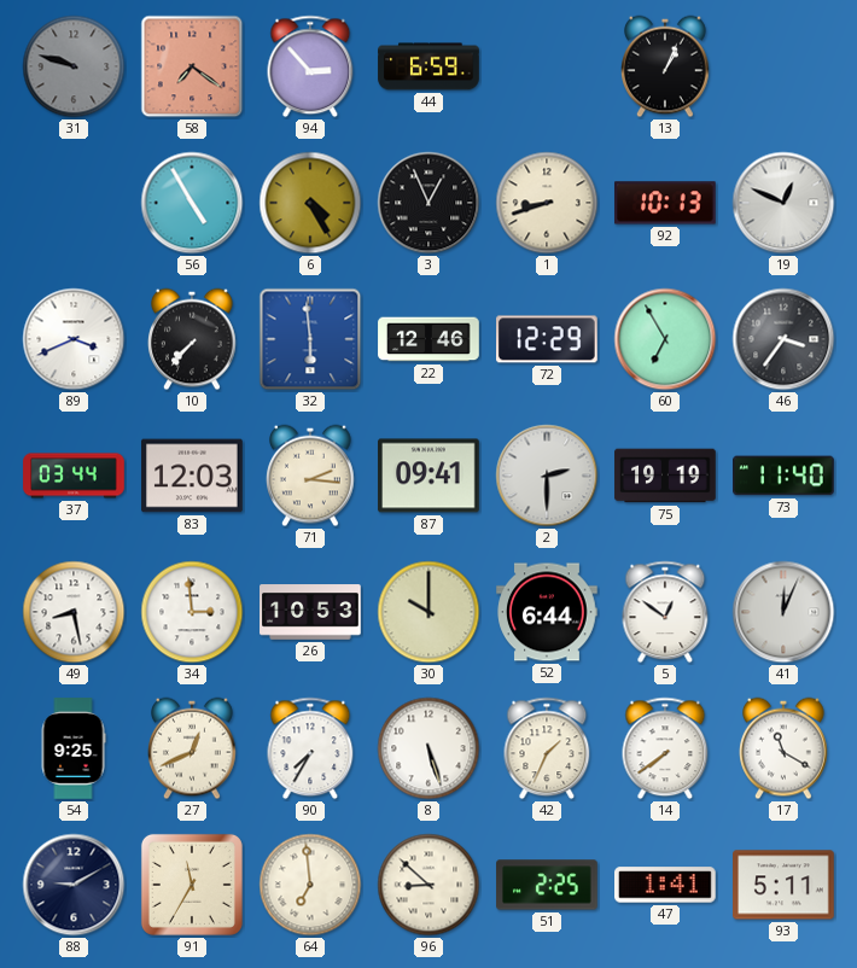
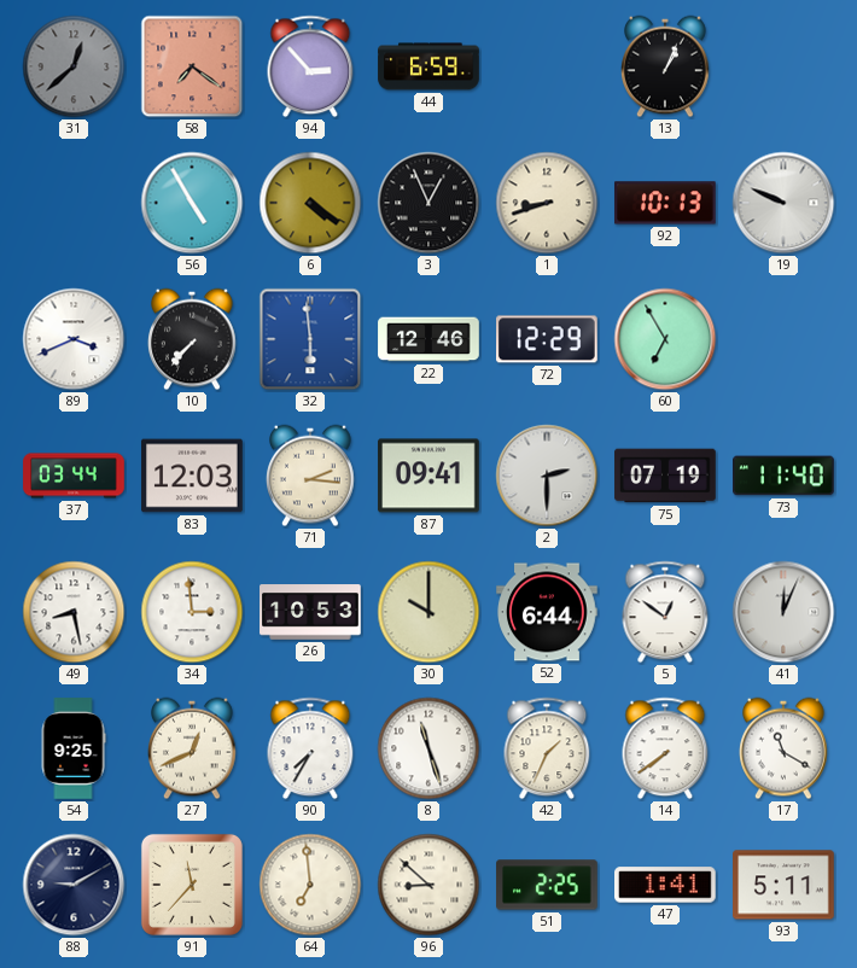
31: 9:48 -> 12:38 (74, 66)
6: 4:25 -> 4:21 (310, 203)
19: 12:49 -> 9:49 (783, 203)
46: 3:36 -> none (783, 339)
75: 19:19 -> 07:19 (665, 476)
8: 5:27 -> 11:27 (428, 748)
91: 11:35 -> 11:37 (192, 885)
